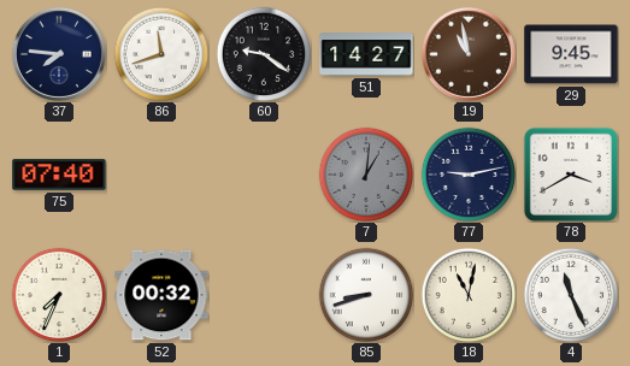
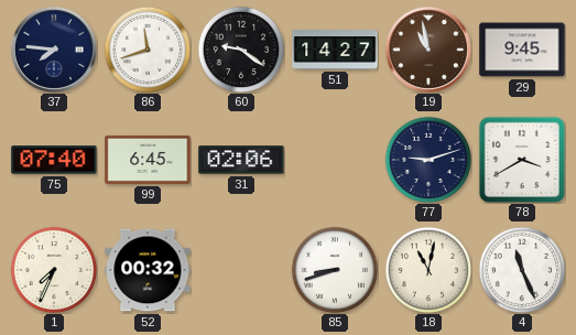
99: none -> 6:45 (148, 160)
31: none -> 02:06 (241, 160)
7: 1:01 -> none (366, 175)
77: 9:13 -> 9:12 (428, 160)
